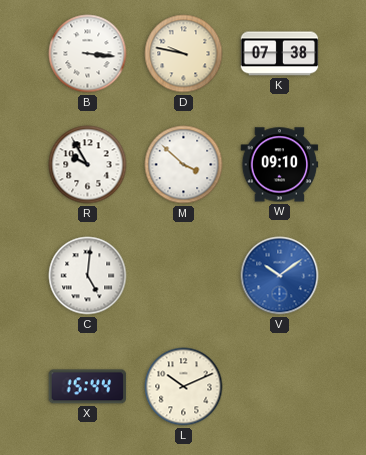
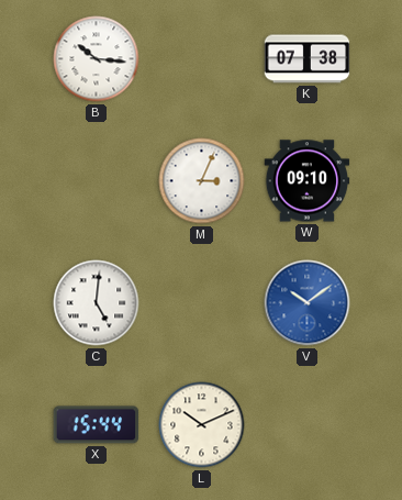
B: 3:16 -> 10:16 (97, 59)
D: 9:47 -> none (184, 54)
R: 9:55 -> none (88, 165)
M: 3:52 -> 3:04 (202, 181)
